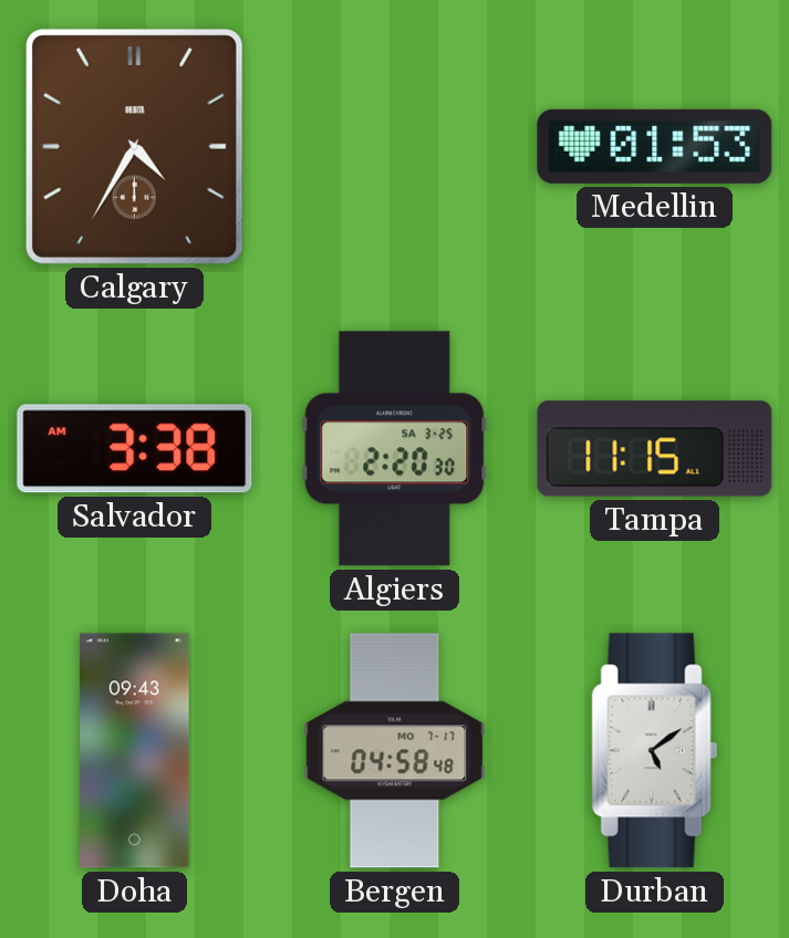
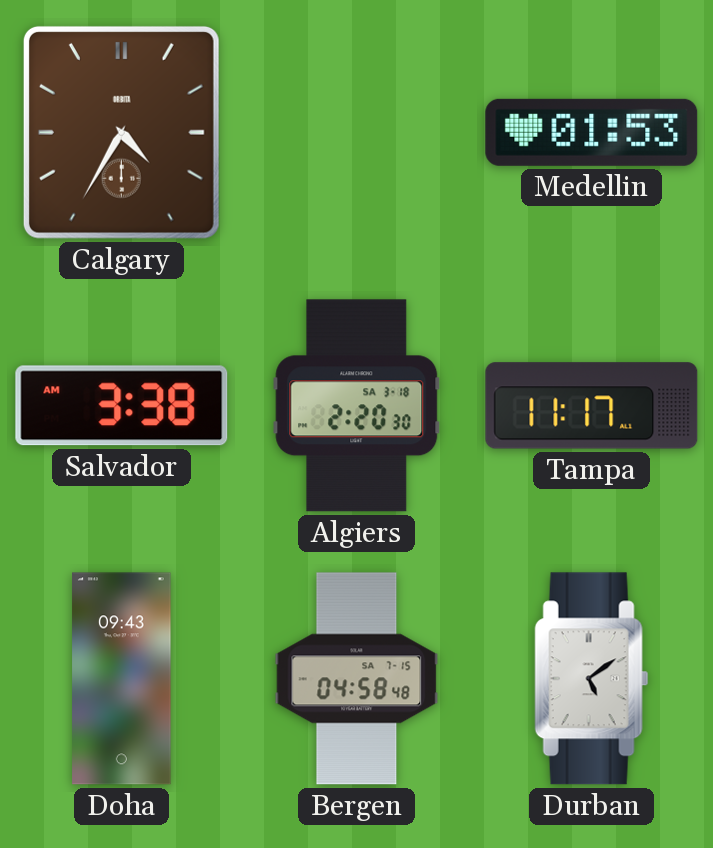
Algiers date: SA 3-25 -> SA 3-18 (357, 406)
Tampa: 11:15 -> 11:17 (592, 406)
Bergen date: MO 7-17 -> SA 7-15 (357, 679)
